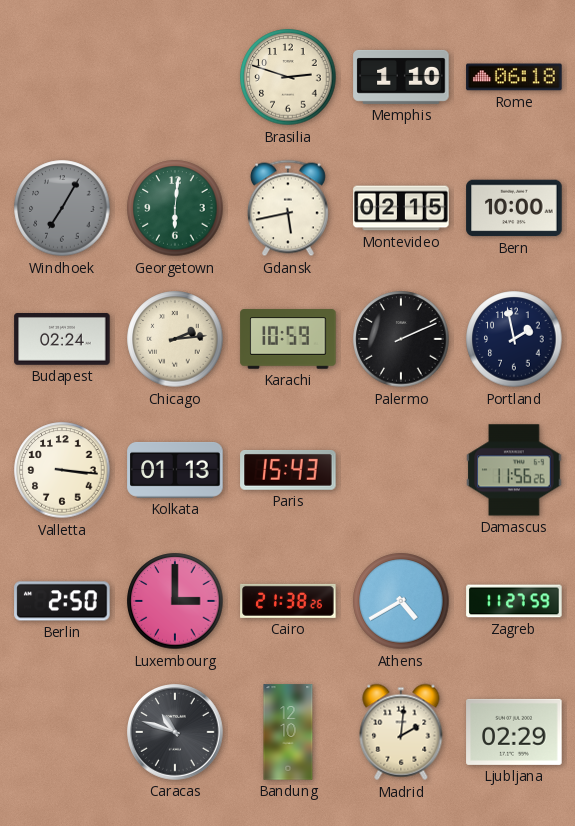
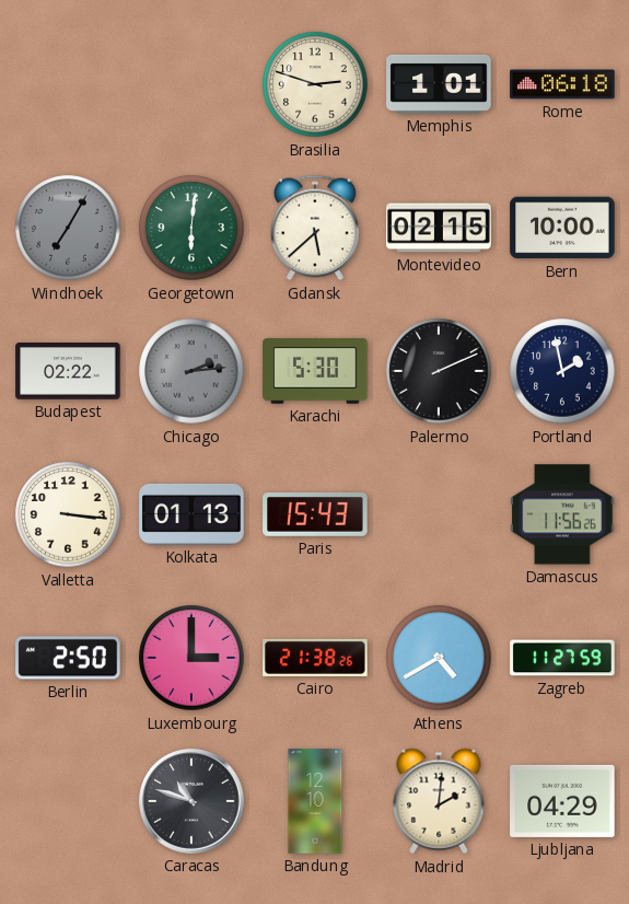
Memphis: 1:10 -> 1:01 (439, 84)
Gdansk: 5:43 -> 5:38 (315, 228)
Budapest: 02:24 -> 02:22 (68, 372)
Chicago dial: cream -> grey (191, 371)
Karachi: 10:59 -> 5:30 (315, 371)
Ljubljana: 02:29 -> 04:29 (562, 801)
